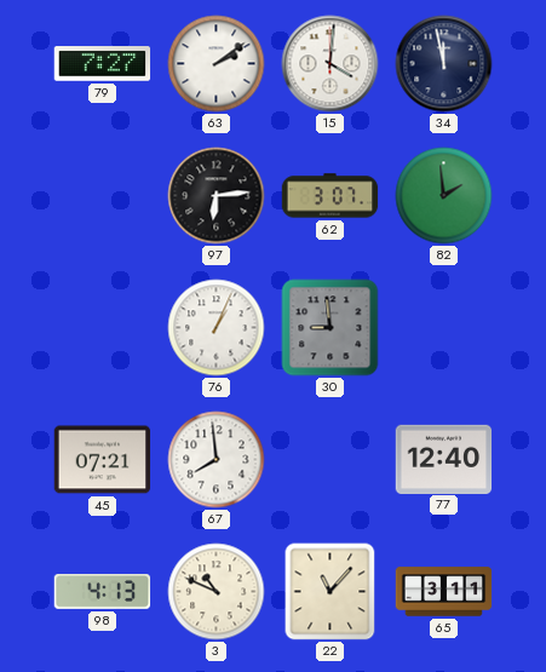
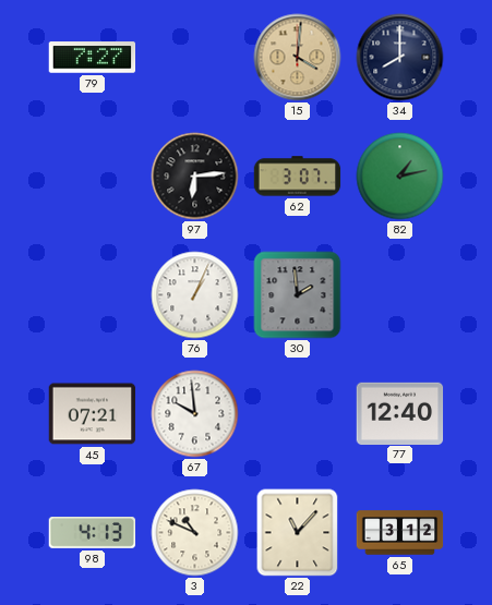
63: 2:09 -> none (217, 64)
15 dial: white -> champagne (298, 58)
34: 11:58 -> 8:00 (400, 58)
82: 1:59 -> 1:13 (400, 177)
30: 8:59 -> 1:59 (298, 295)
67: 7:59 -> 9:59 (195, 414)
65: 3:11 -> 3:12 (400, 533)
